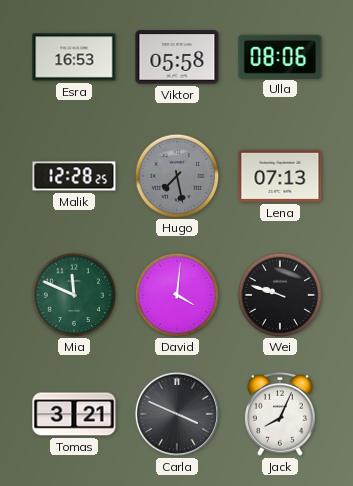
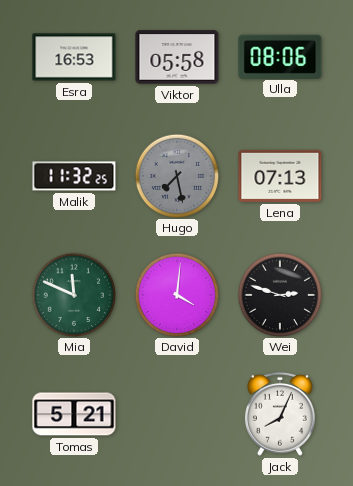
Malik: 12:28 -> 11:32 (74, 176)
Wei: 9:48 -> 2:48 (279, 294)
Tomas: 3:21 -> 5:21 (74, 414)
Carla: 3:49 -> none (177, 414)
